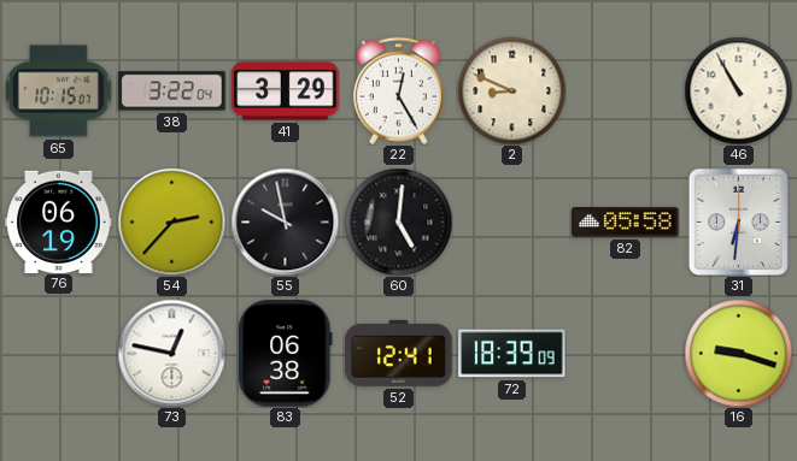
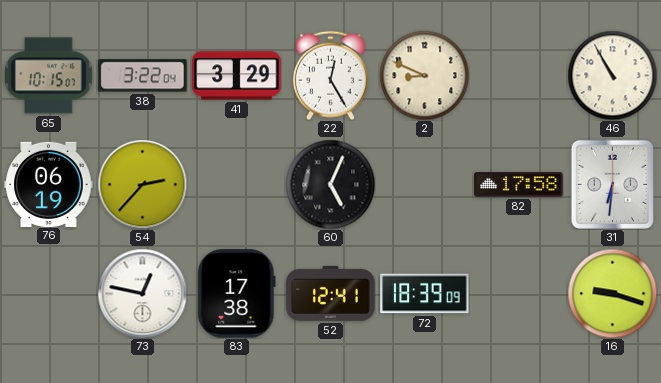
55: 9:58 -> none (285, 221)
60: 5:01 -> 5:04 (330, 184)
82: 05:58 -> 17:58 (519, 185)
83: 06:38 -> 17:38 (237, 294)
